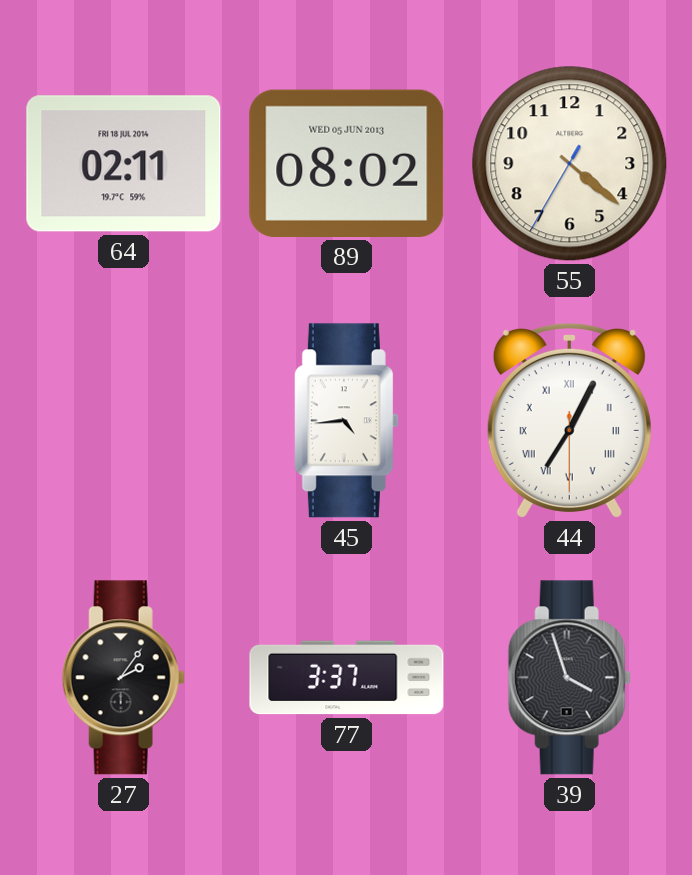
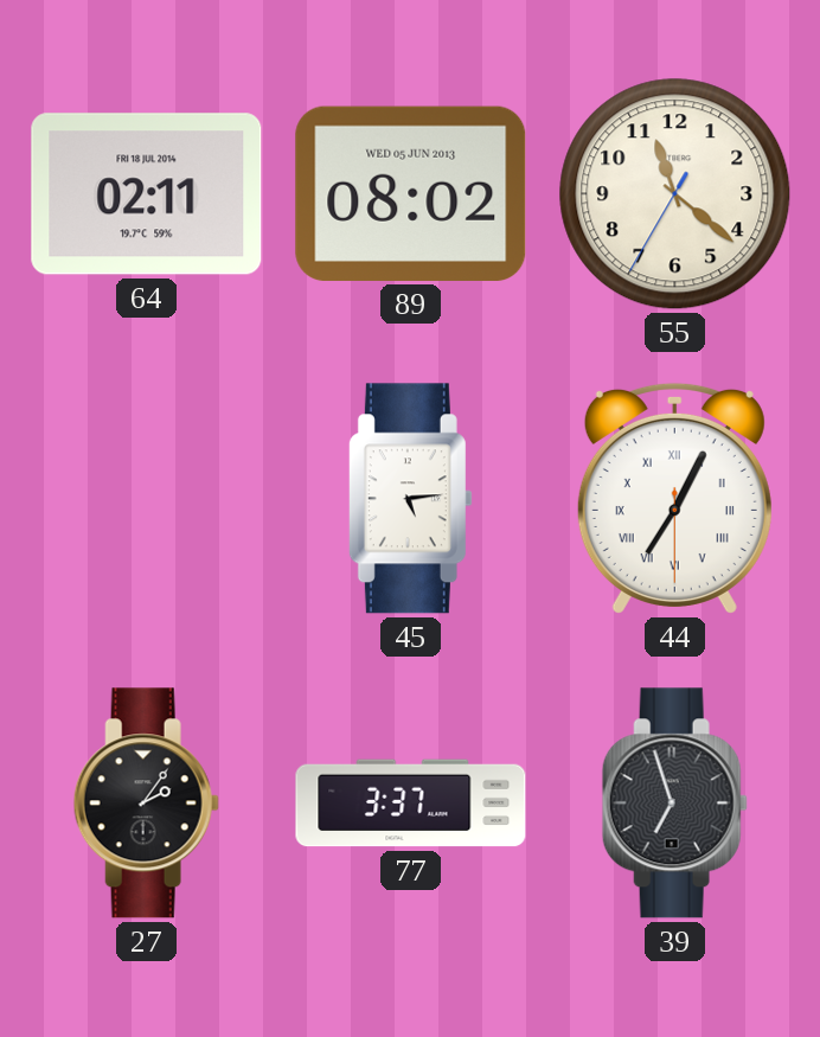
55: 4:21 -> 11:21 (675, 194)
45: 4:44 -> 5:14 (410, 499)
39: 3:57 -> 6:57 (674, 804)
